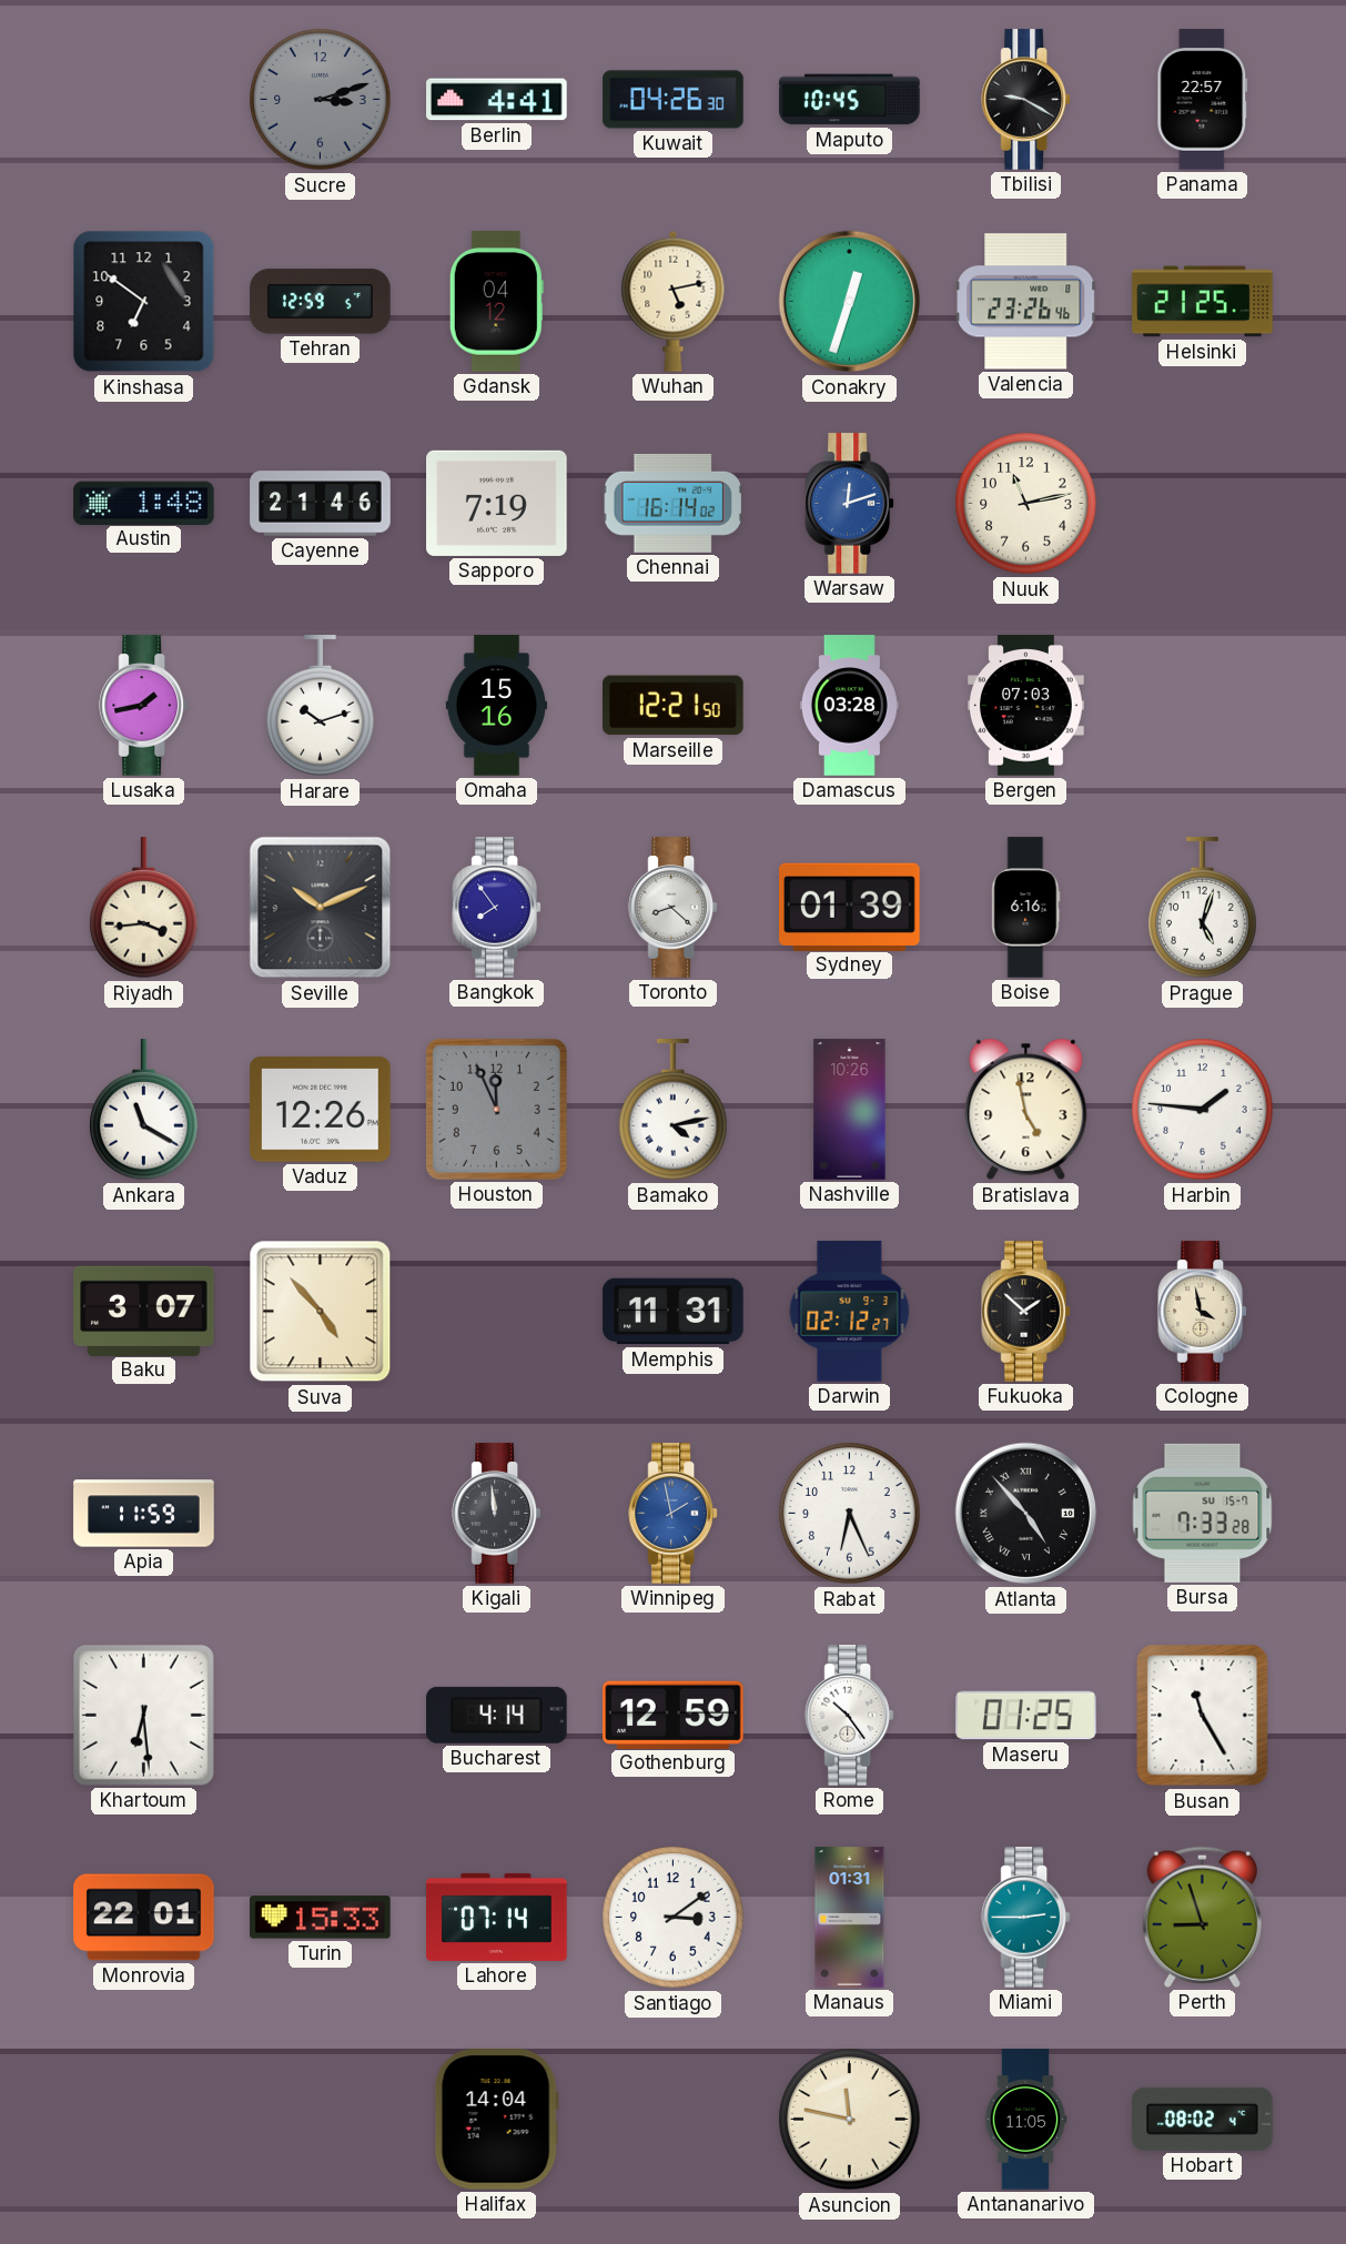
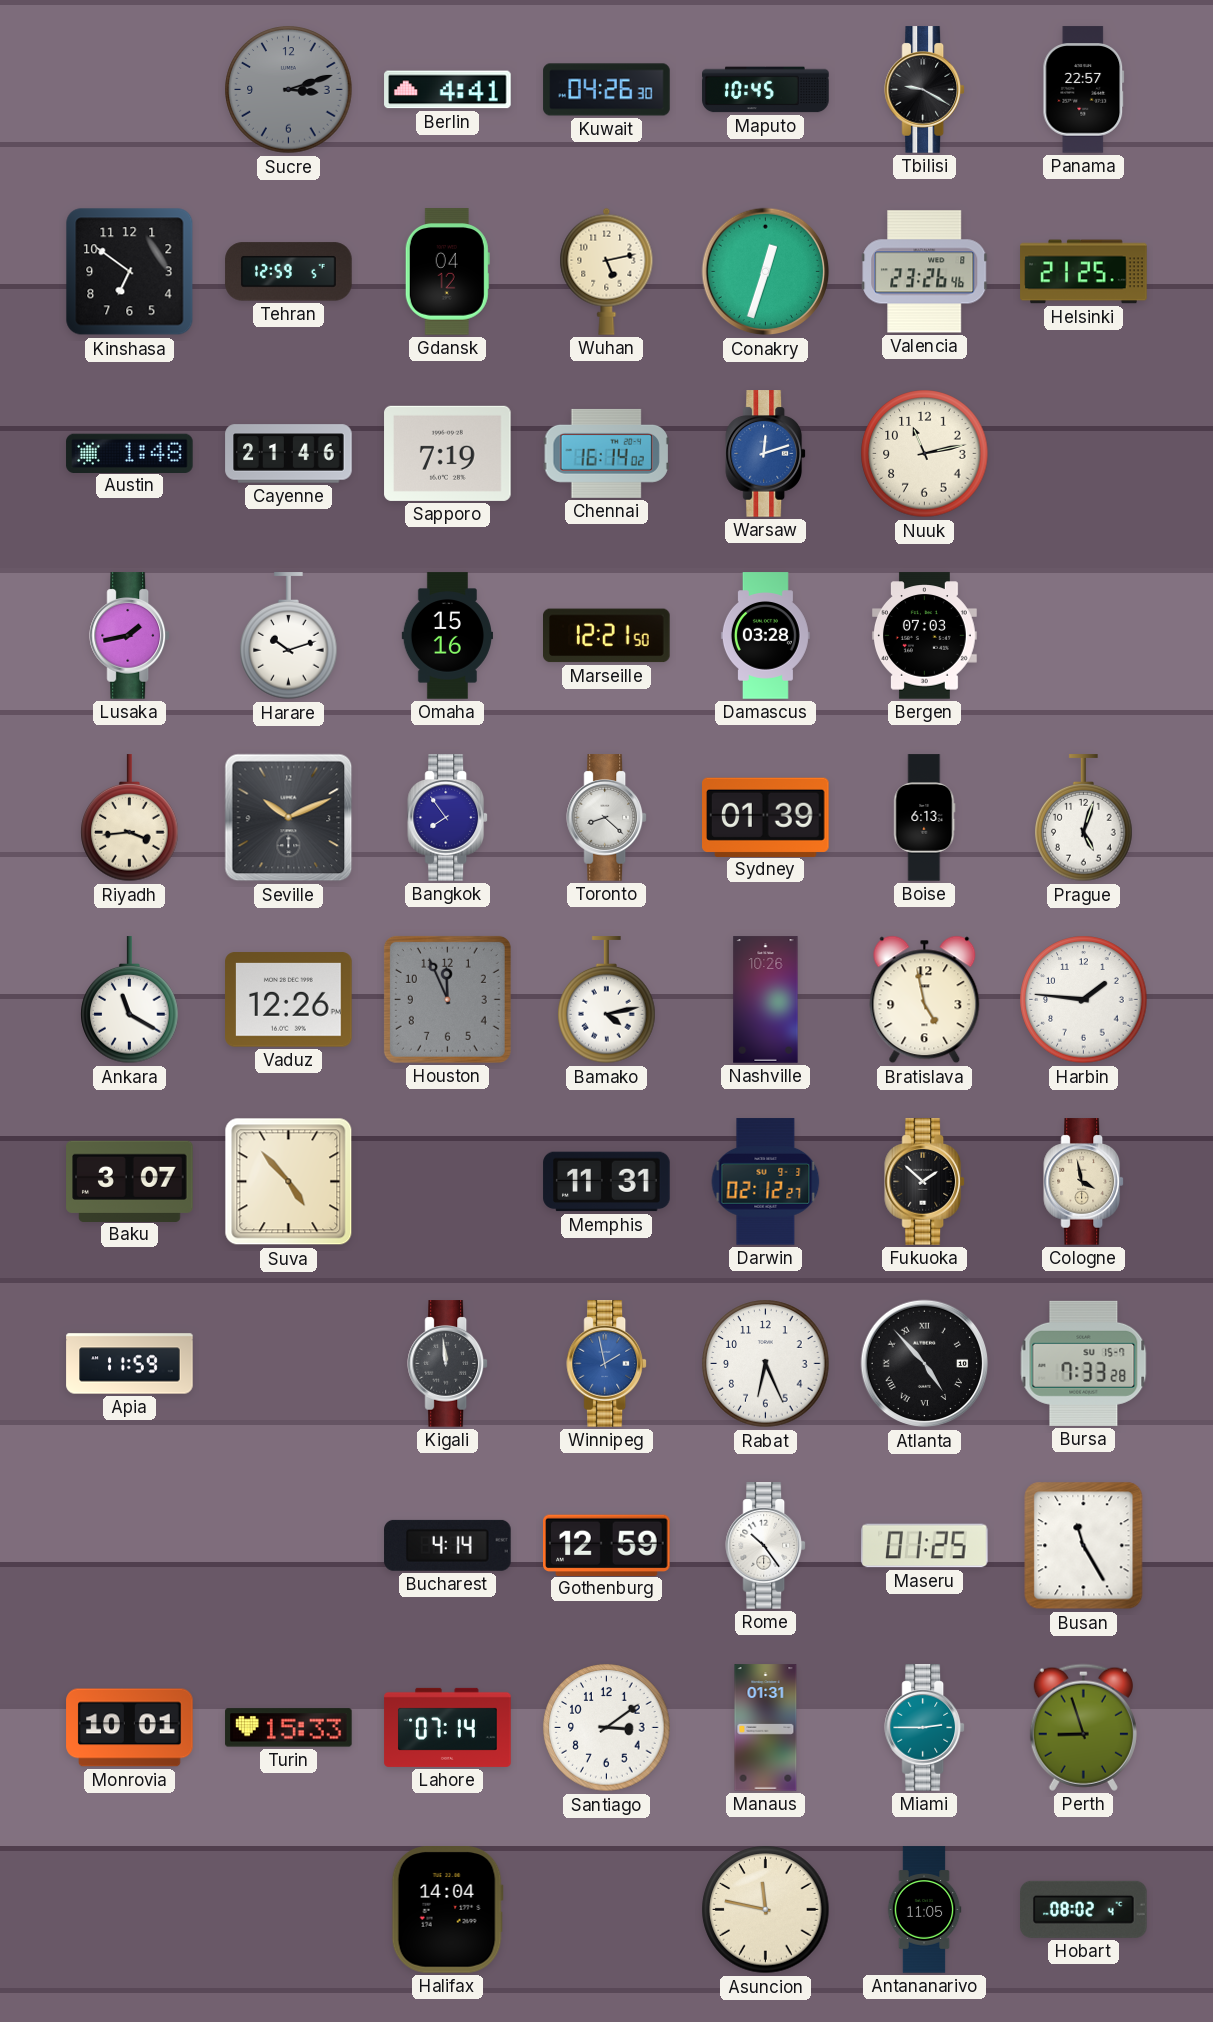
Boise: 6:16 -> 6:13 (925, 818)
Khartoum: 6:29 -> none (143, 1715)
Monrovia: 22:01 -> 10:01 (130, 1728)
